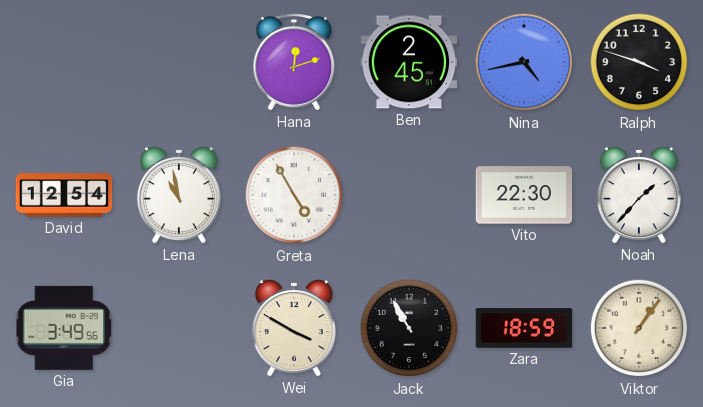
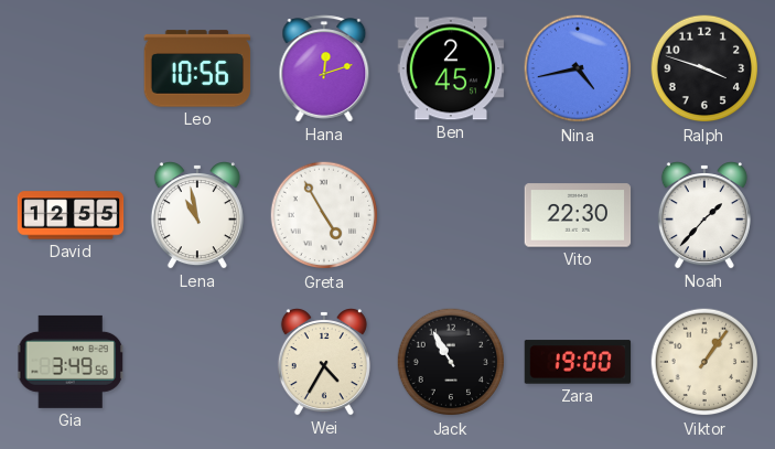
Leo: none -> 10:56 (197, 68)
David: 12:54 -> 12:55 (71, 215)
Wei: 3:50 -> 4:35 (324, 362)
Zara: 18:59 -> 19:00 (578, 362)
